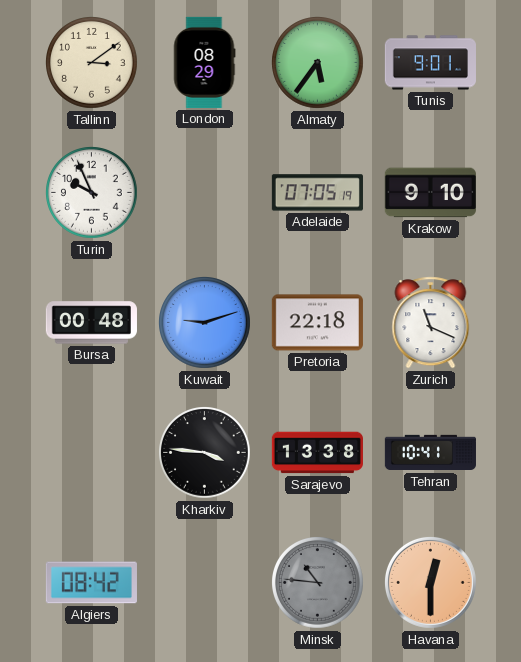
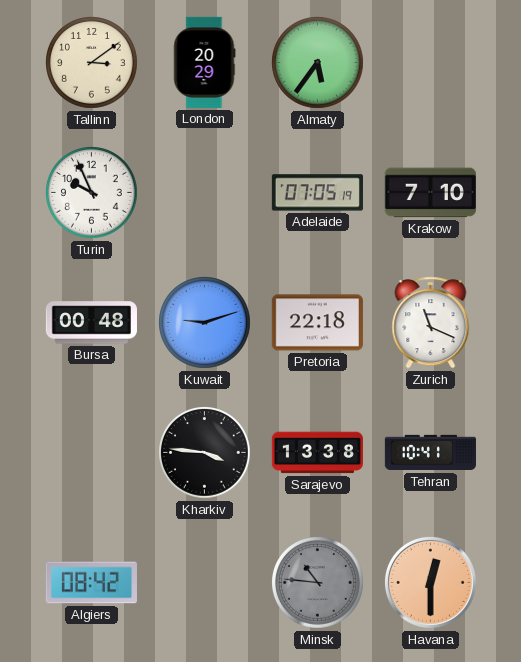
London: 08:29 -> 20:29 (204, 62)
Tunis: 9:01 -> none (430, 63)
Krakow: 9:10 -> 7:10 (430, 193)
